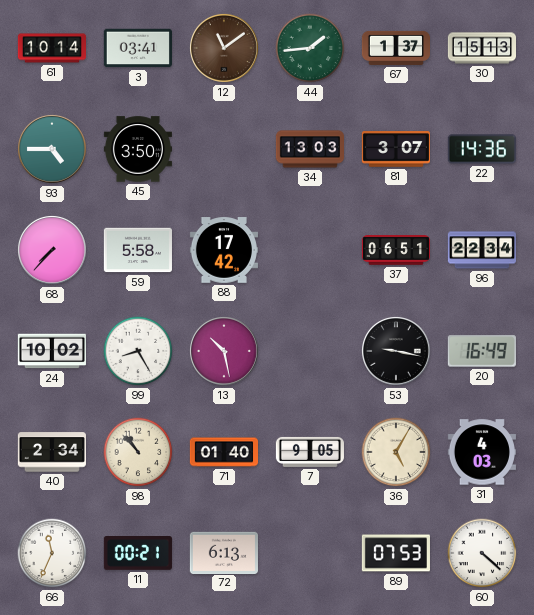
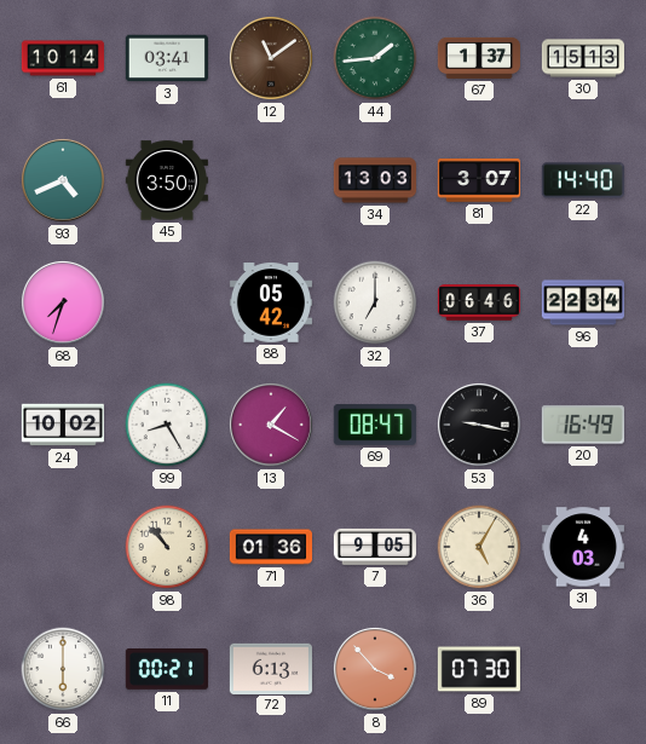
93: 4:45 -> 4:41 (63, 180)
22: 14:36 -> 14:40 (583, 180)
68: 7:37 -> 7:33 (63, 302)
59: 5:58 -> none (138, 250)
88: 17:42 -> 05:42 (270, 302)
32: none -> 7:00 (375, 302)
37: 06:51 -> 06:46 (478, 302)
13: 10:28 -> 1:20 (271, 425)
69: none -> 08:47 (375, 425)
40: 2:34 -> none (52, 452)
71: 01:40 -> 01:36 (270, 547)
66: 11:34 -> 6:00 (63, 669)
8: none -> 3:53 (375, 669)
89: 07:53 -> 07:30 (479, 669)
60: 4:22 -> none (482, 553)
